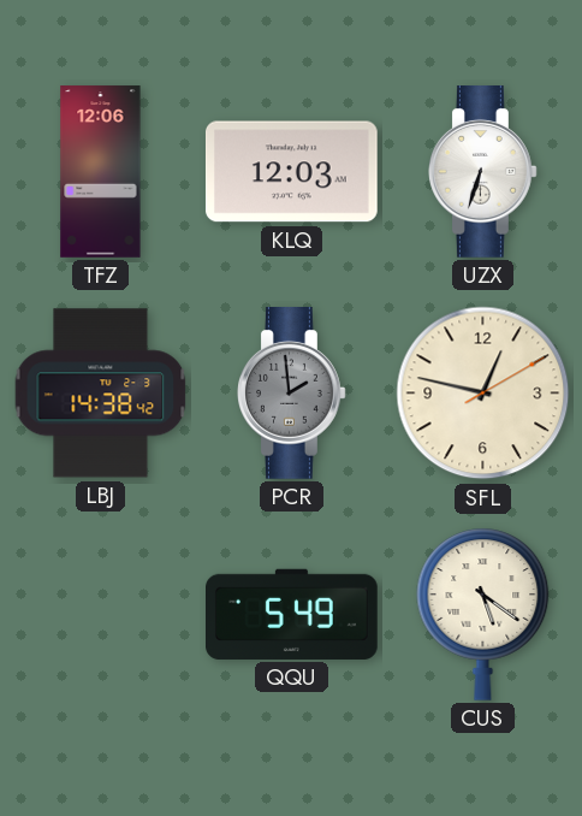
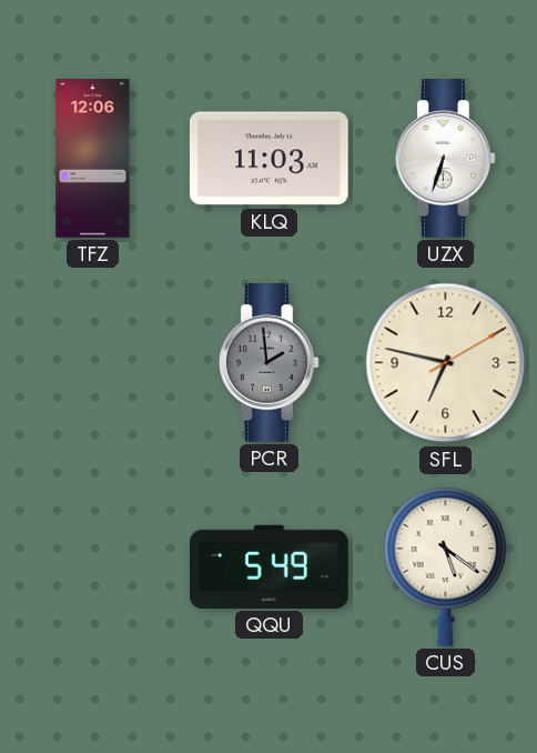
KLQ: 12:03 -> 11:03 (268, 159)
LBJ: 14:38 -> none (101, 394)
SFL: 12:47 -> 6:47 (446, 363)
